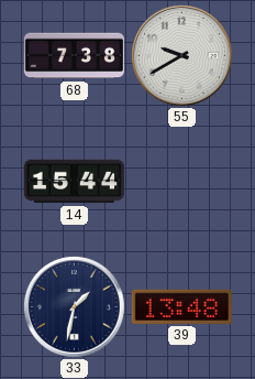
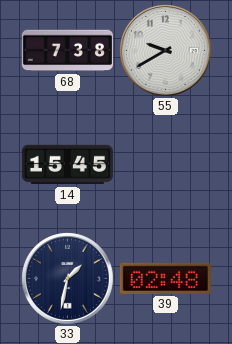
14: 15:44 -> 15:45 (67, 165)
39: 13:48 -> 02:48 (165, 278)
